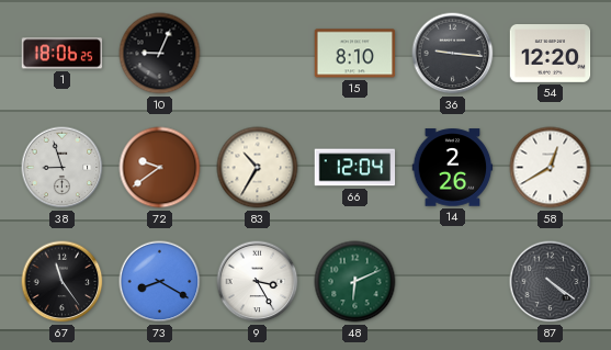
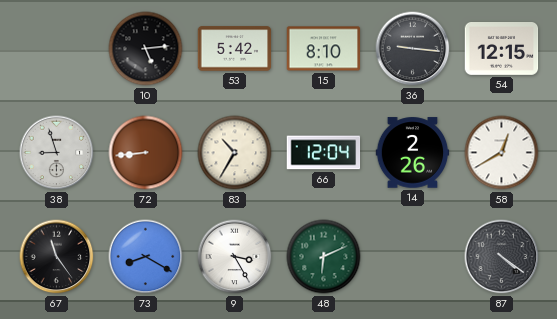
1: 18:06 -> none (63, 54)
10: 9:04 -> 5:14 (146, 49)
53: none -> 5:42 (235, 49)
54: 12:20 -> 12:15 (502, 49)
72: 9:39 -> 8:44 (146, 153)
